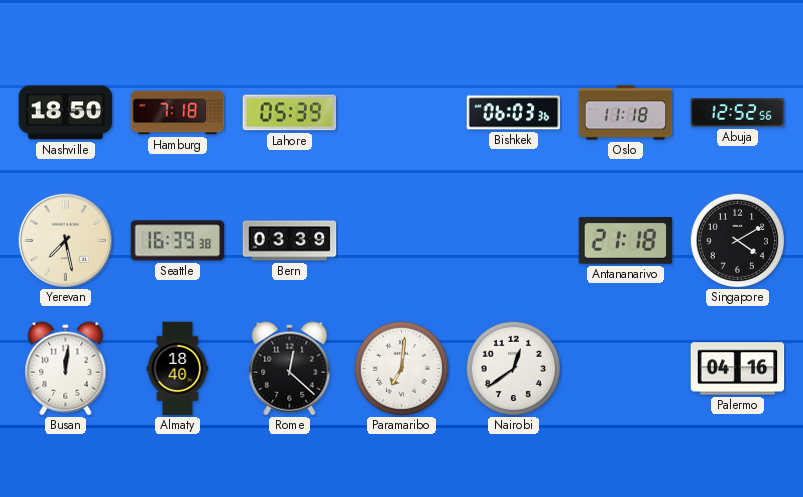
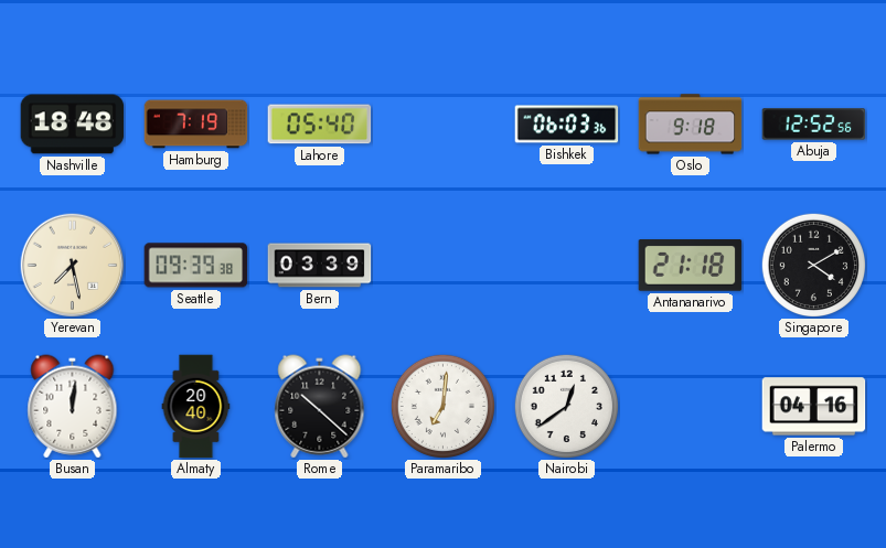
Nashville: 18:50 -> 18:48 (73, 125)
Hamburg: 7:18 -> 7:19 (196, 125)
Lahore: 05:39 -> 05:40 (320, 125)
Oslo: 11:18 -> 9:18 (691, 125)
Seattle: 16:39 -> 09:39 (196, 266)
Almaty: 18:40 -> 20:40 (196, 407)
Rome: 12:22 -> 10:22 (320, 407)
